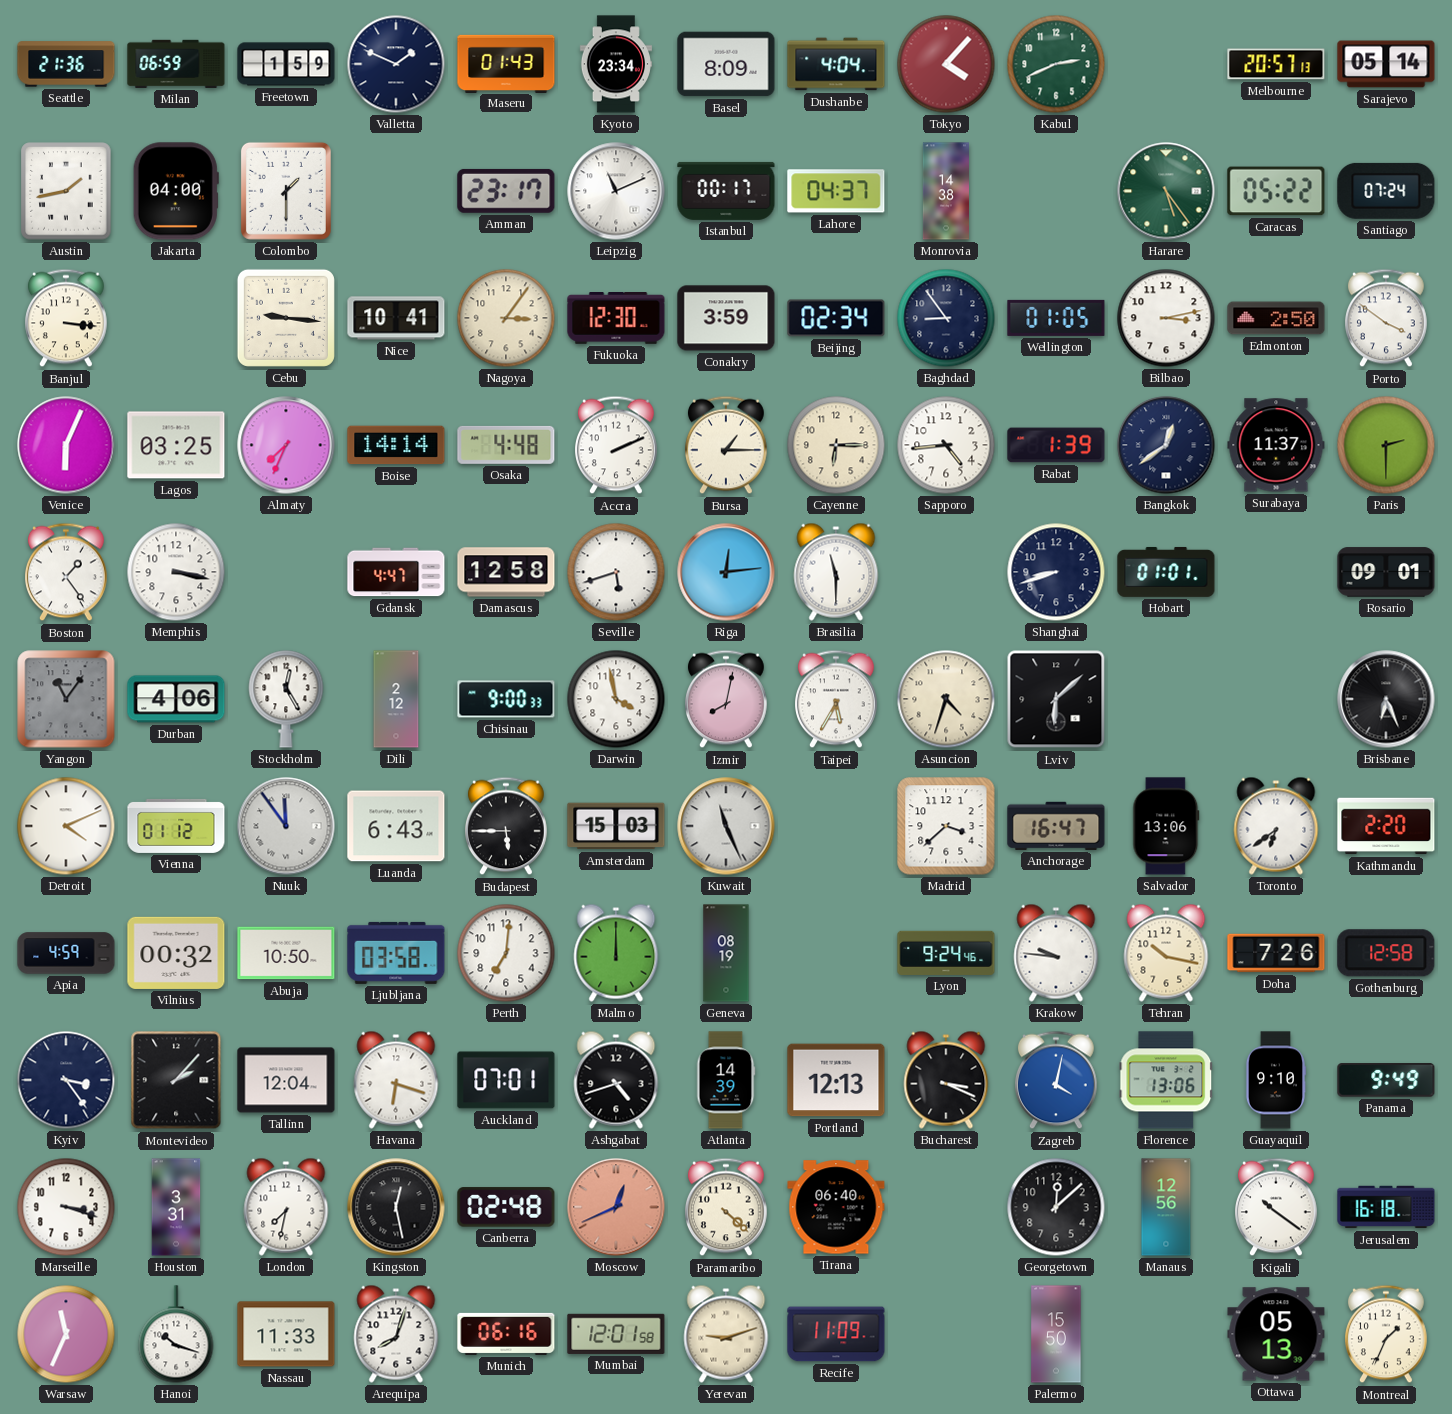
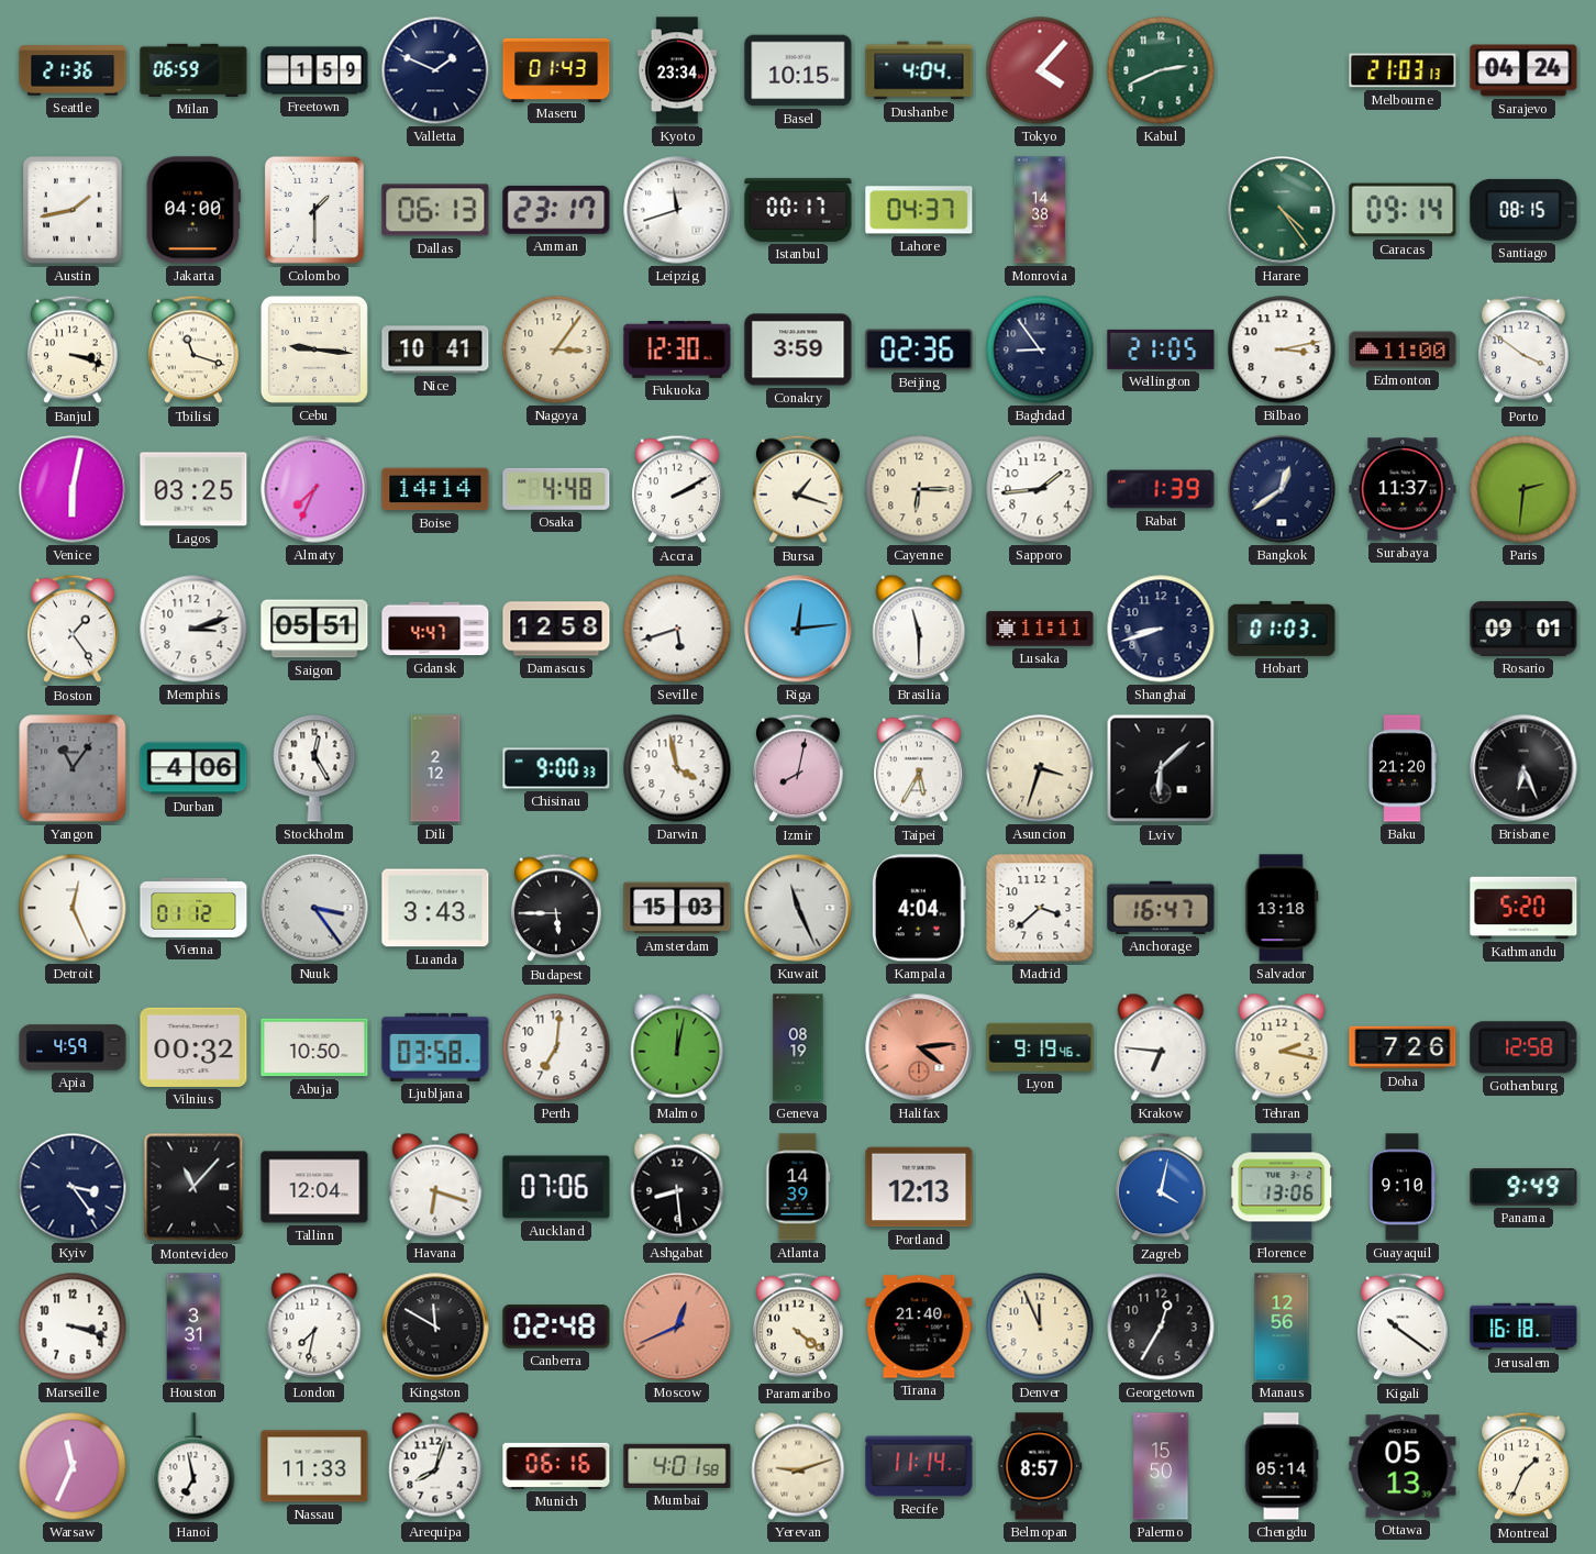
Basel: 8:09 -> 10:15 (798, 70)
Melbourne: 20:57 -> 21:03 (1403, 70)
Sarajevo: 05:14 -> 04:24 (1523, 70)
Dallas: none -> 06:13 (435, 210)
Leipzig: 11:11 -> 11:42 (677, 210)
Harare: 5:24 -> 4:24 (1282, 210)
Caracas: 05:22 -> 09:14 (1403, 210)
Santiago: 07:24 -> 08:15 (1523, 210)
Banjul: 3:16 -> 3:18 (74, 349)
Tbilisi: none -> 11:18 (195, 349)
Beijing: 02:34 -> 02:36 (919, 349)
Wellington: 01:05 -> 21:05 (1161, 349)
Edmonton: 2:50 -> 11:00 (1403, 349)
Venice: 6:04 -> 6:02 (73, 489)
Accra: 2:11 -> 2:10 (678, 489)
Bursa: 1:15 -> 1:18 (799, 489)
Sapporo: 4:44 -> 1:44 (1040, 489)
Paris: 2:30 -> 2:31 (1523, 489)
Memphis: 3:17 -> 3:12 (193, 629)
Saigon: none -> 05:51 (314, 629)
Lusaka: none -> 11:11 (1040, 629)
Hobart: 01:01 -> 01:03 (1282, 629)
Asuncion: 4:33 -> 3:33 (1040, 768)
Baku: none -> 21:20 (1403, 768)
Detroit: 4:11 -> 12:26 (73, 908)
Nuuk: 11:54 -> 3:24 (314, 908)
Luanda: 6:43 -> 3:43 (435, 908)
Kampala: none -> 4:04 (919, 908)
Salvador: 13:06 -> 13:18 (1282, 908)
Toronto: 6:39 -> none (1276, 826)
Kathmandu: 2:20 -> 5:20 (1523, 908)
Malmo: 12:00 -> 12:02 (677, 1047)
Halifax: none -> 4:14 (919, 1047)
Lyon: 9:24 -> 9:19 (1040, 1047)
Krakow: 9:46 -> 6:46 (1161, 1047)
Tehran: 10:17 -> 2:17 (1282, 1047)
Montevideo: 2:07 -> 11:07 (193, 1187)
Auckland: 07:01 -> 07:06 (556, 1187)
Ashgabat: 4:42 -> 8:29 (677, 1187)
Bucharest: 3:19 -> none (946, 1080)
Kingston: 12:28 -> 11:50 (435, 1327)
Paramaribo: 4:22 -> 4:21 (799, 1327)
Tirana: 06:40 -> 21:40 (919, 1327)
Denver: none -> 11:56 (1040, 1327)
Georgetown: 12:08 -> 12:35 (1161, 1327)
Hanoi: 10:18 -> 6:58 (193, 1466)
Mumbai: 12:01 -> 4:01 (677, 1466)
Recife: 11:09 -> 11:14 (919, 1466)
Belmopan: none -> 8:57 (1040, 1466)
Chengdu: none -> 05:14 (1282, 1466)
